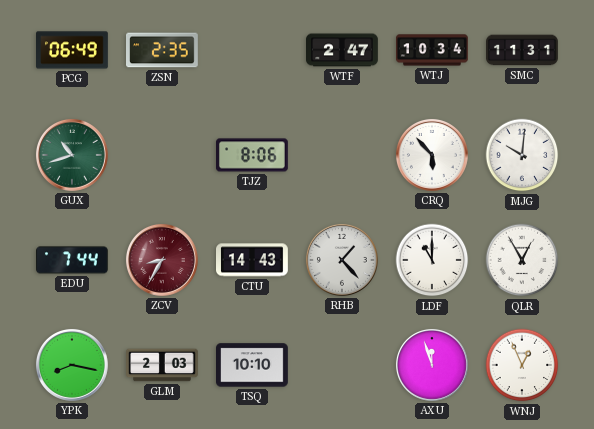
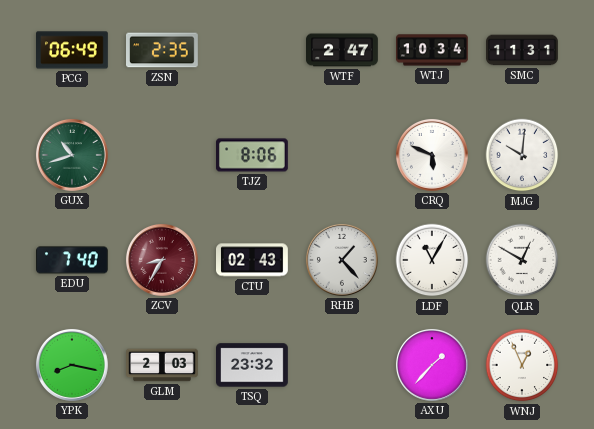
CRQ: 5:53 -> 5:49 (432, 155)
EDU: 7:44 -> 7:40 (73, 260)
CTU: 14:43 -> 02:43 (252, 260)
LDF: 11:00 -> 11:05 (432, 260)
QLR: 12:55 -> 12:50 (522, 260)
TSQ: 10:10 -> 23:32 (253, 365)
AXU: 11:57 -> 1:37 (432, 365)
